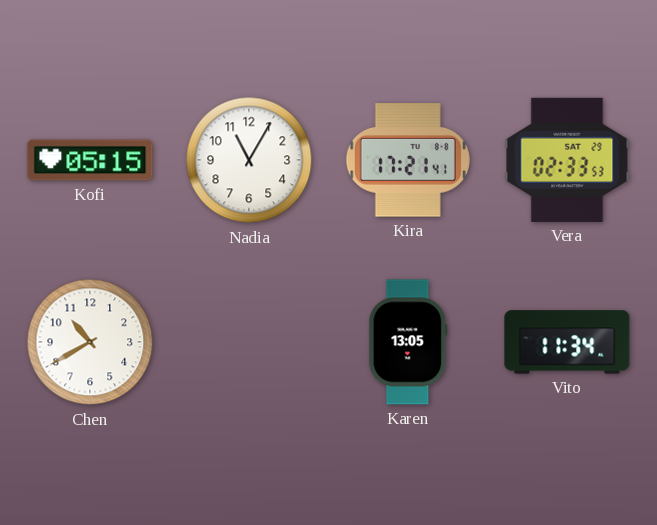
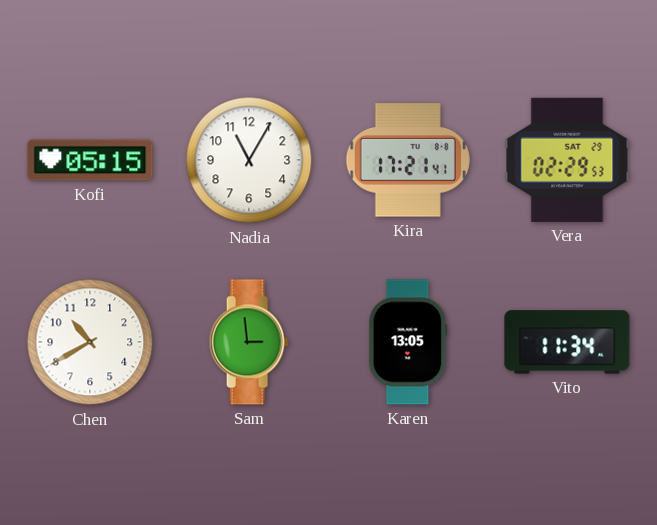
Vera: 02:33 -> 02:29 (567, 160)
Sam: none -> 2:59 (249, 342)
